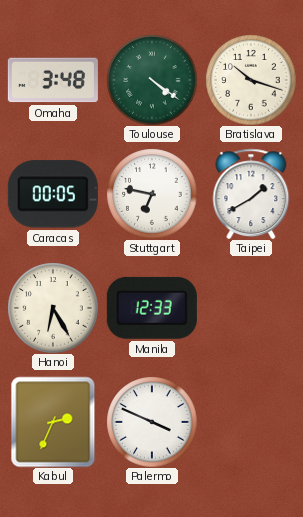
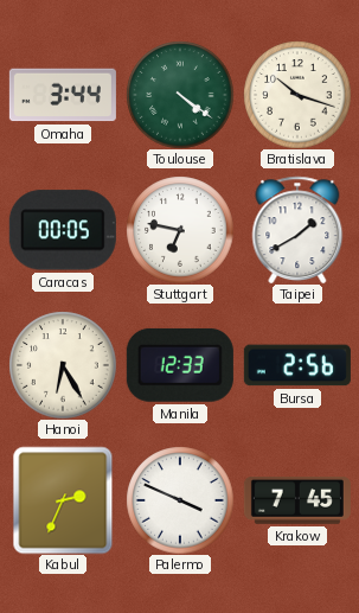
Omaha: 3:48 -> 3:44 (63, 95)
Bursa: none -> 2:56 (297, 365)
Krakow: none -> 7:45 (297, 502)
